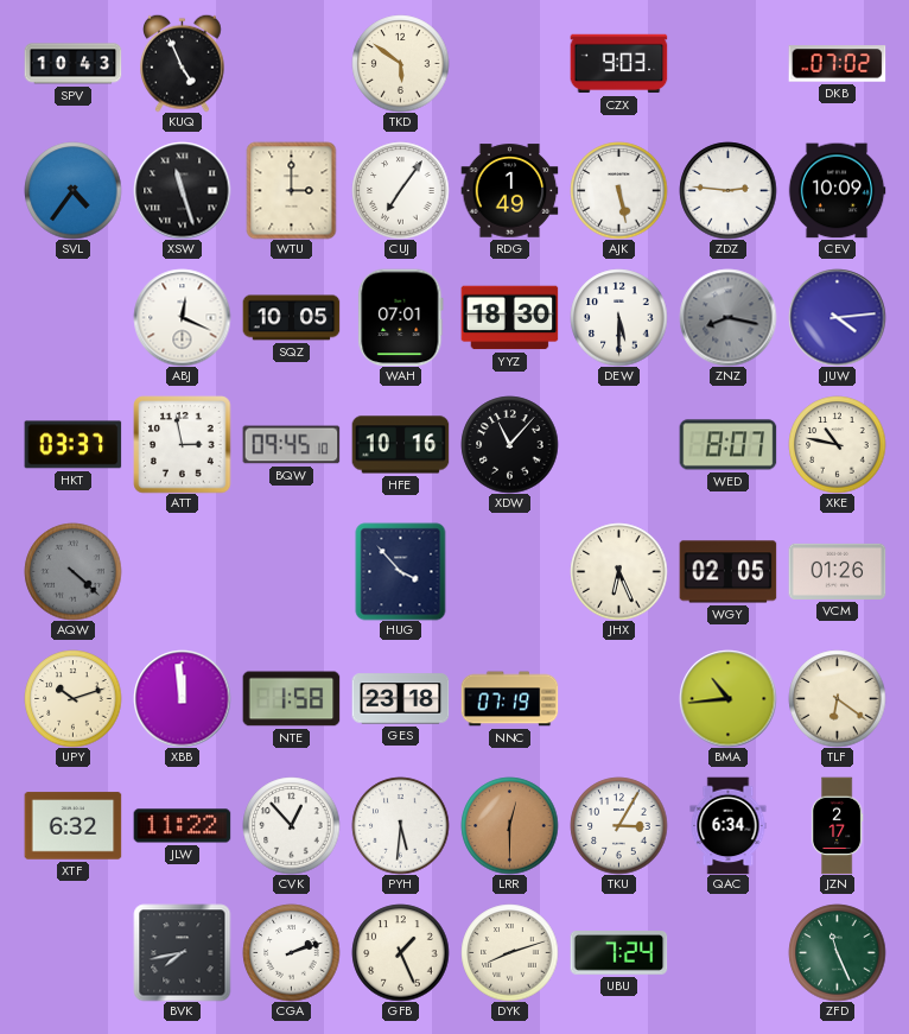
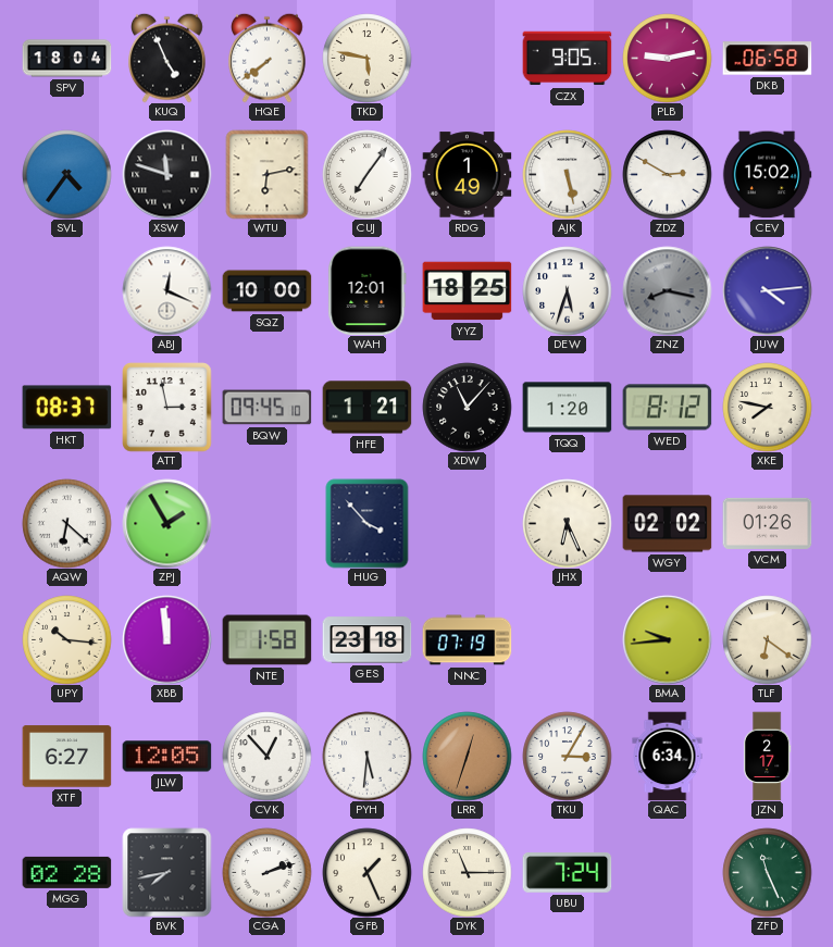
SPV: 10:43 -> 18:04 (66, 59)
HQE: none -> 7:39 (268, 58)
TKD: 5:51 -> 5:47 (366, 58)
CZX: 9:03 -> 9:05 (567, 59)
PLB: none -> 9:13 (667, 58)
DKB: 07:02 -> 06:58 (767, 59)
XSW: 11:27 -> 11:48 (166, 174)
WTU: 3:00 -> 6:13 (268, 174)
ZDZ: 2:46 -> 2:50 (667, 174)
CEV: 10:09 -> 15:02 (767, 175)
SQZ: 10:05 -> 10:00 (266, 291)
WAH: 07:01 -> 12:01 (368, 290)
YYZ: 18:30 -> 18:25 (467, 291)
DEW: 5:30 -> 5:33 (567, 290)
HKT: 03:37 -> 08:37 (66, 408)
HFE: 10:16 -> 1:21 (366, 408)
TQQ: none -> 1:20 (567, 408)
WED: 8:07 -> 8:12 (667, 408)
XKE: 10:47 -> 7:47 (767, 407)
AQW: 4:22 -> 6:22 (66, 523)
AQW dial: grey -> white (66, 523)
ZPJ: none -> 1:55 (166, 523)
WGY: 02:05 -> 02:02 (667, 524)
UPY: 10:12 -> 10:16 (66, 639)
BMA: 10:44 -> 9:44 (667, 639)
XTF: 6:32 -> 6:27 (66, 757)
JLW: 11:22 -> 12:05 (166, 757)
LRR: 12:30 -> 12:33 (467, 756)
MGG: none -> 02:28 (66, 872)
DYK: 8:12 -> 11:15 (467, 872)
